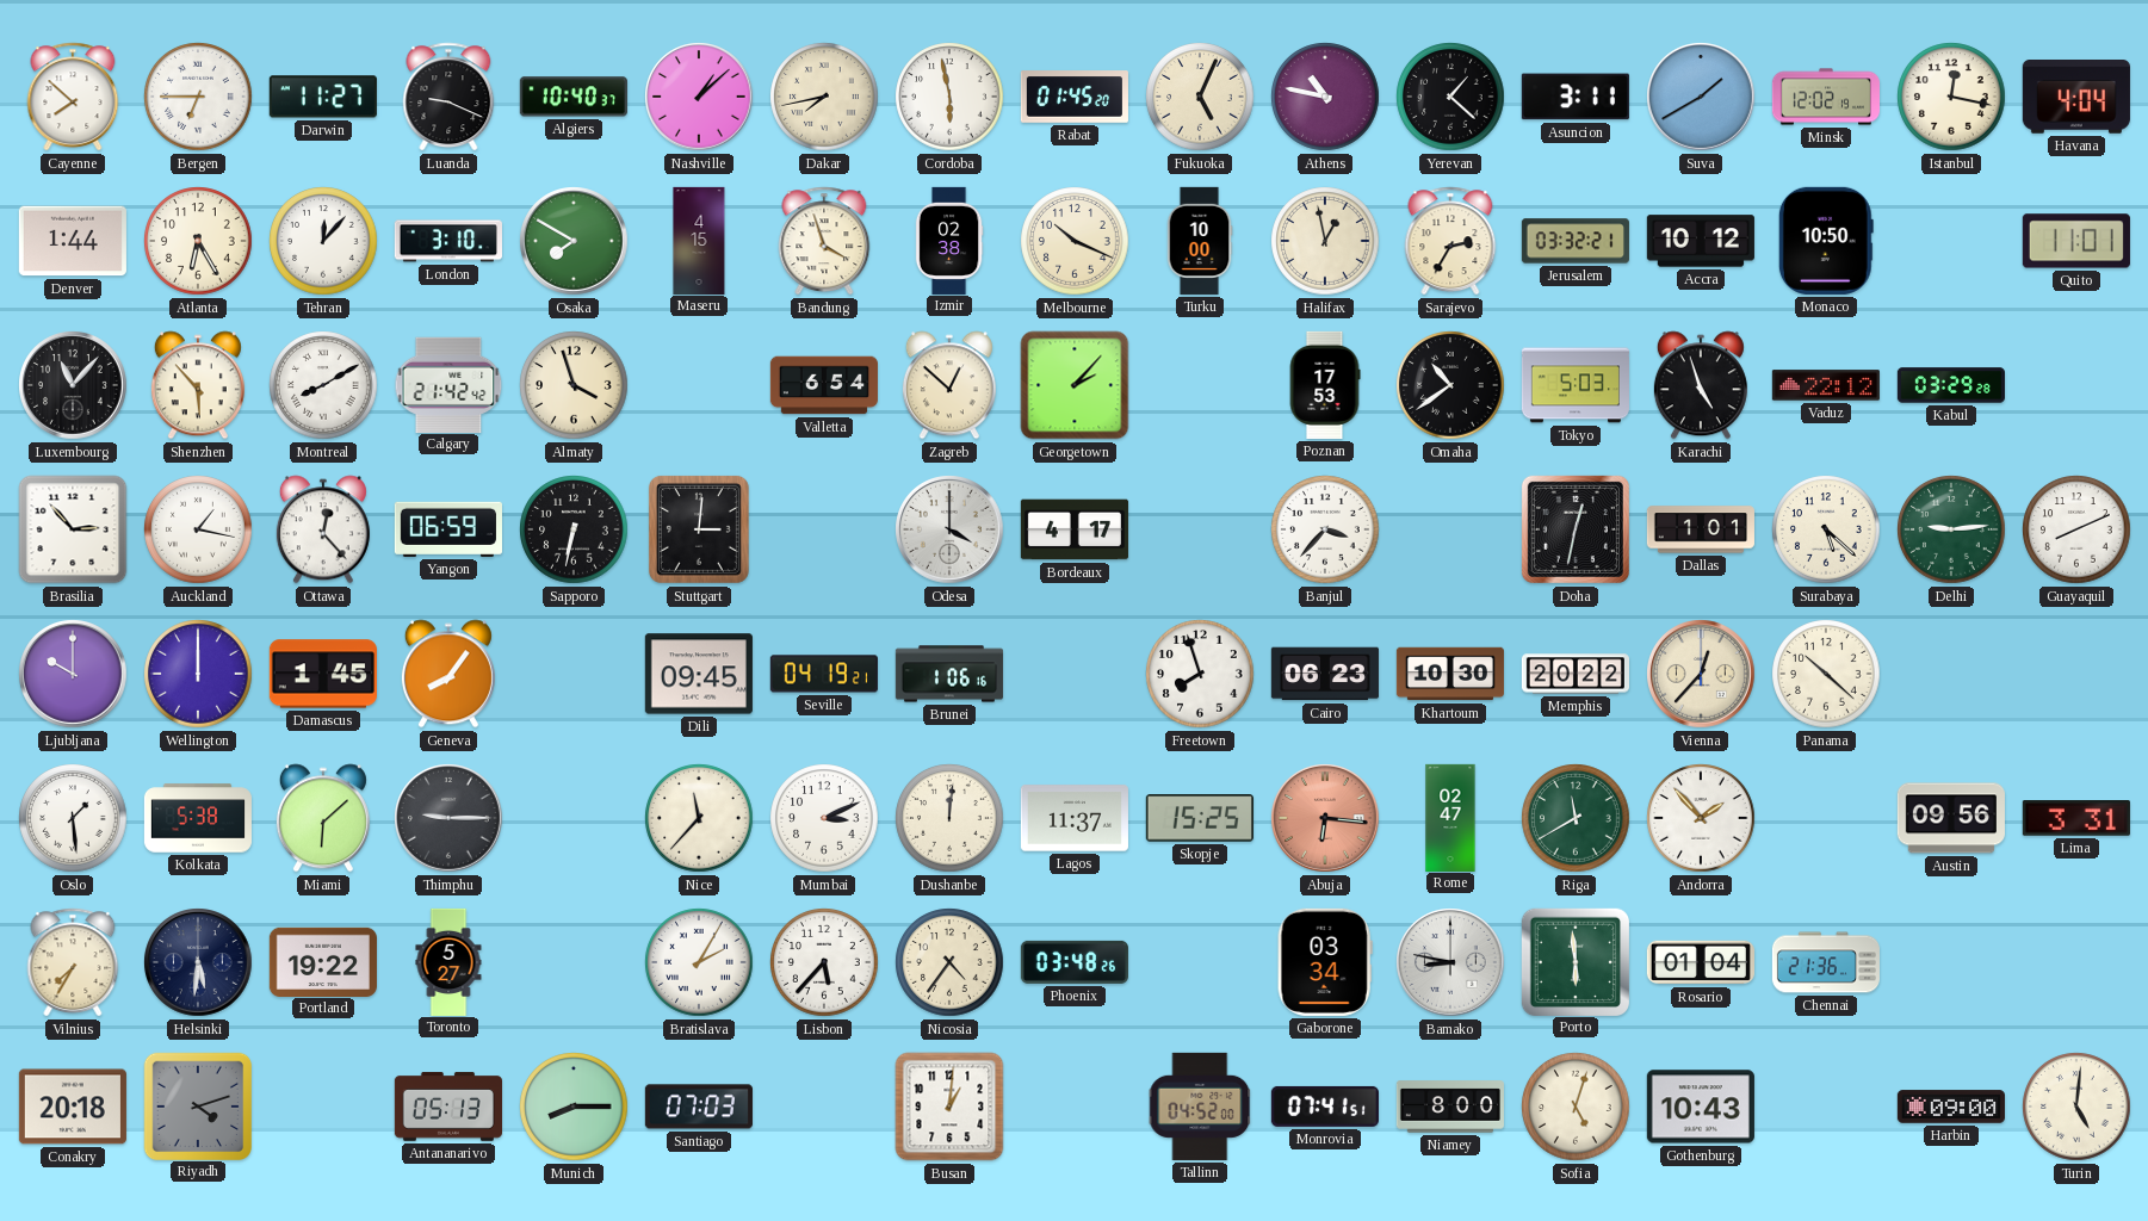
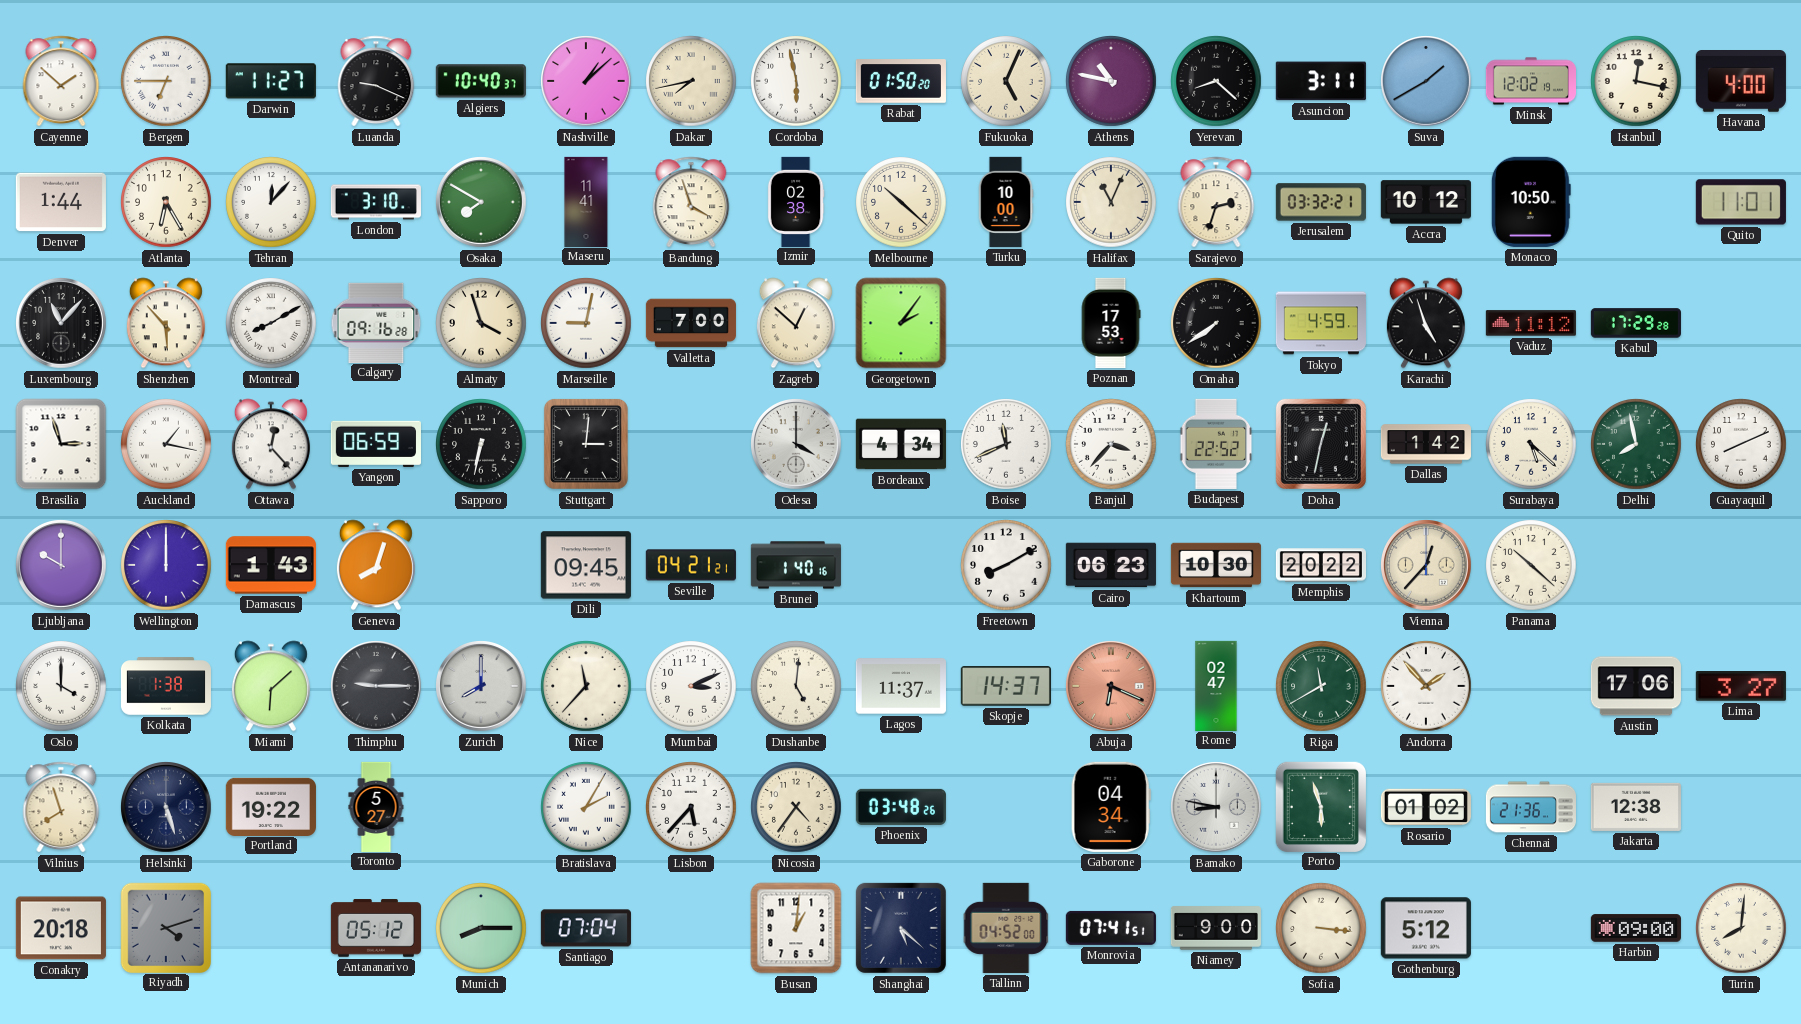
Cayenne: 7:52 -> 1:52 (61, 81)
Rabat: 01:45 -> 01:50 (901, 81)
Yerevan: 1:22 -> 8:22 (1216, 81)
Havana: 4:04 -> 4:00 (1741, 82)
Maseru: 4:15 -> 11:41 (586, 201)
Melbourne: 10:19 -> 10:22 (901, 202)
Halifax: 12:58 -> 11:04 (1111, 202)
Sarajevo: 2:35 -> 2:33 (1216, 202)
Calgary: 21:42 -> 09:16 (376, 322)
Marseille: none -> 9:02 (586, 323)
Valletta: 6:54 -> 7:00 (691, 323)
Georgetown: 2:07 -> 2:06 (901, 323)
Omaha: 10:39 -> 7:39 (1216, 323)
Tokyo: 5:03 -> 4:59 (1321, 323)
Vaduz: 22:12 -> 11:12 (1531, 323)
Kabul: 03:29 -> 17:29 (1636, 323)
Brasilia: 2:53 -> 2:57 (61, 444)
Bordeaux: 4:17 -> 4:34 (901, 444)
Boise: none -> 11:41 (1006, 444)
Budapest: none -> 22:52 (1216, 444)
Dallas: 1:01 -> 1:42 (1426, 444)
Delhi: 9:14 -> 7:58 (1636, 444)
Damascus: 1:45 -> 1:43 (271, 565)
Geneva: 8:06 -> 8:03 (376, 565)
Seville: 04:19 -> 04:21 (691, 565)
Brunei: 1:06 -> 1:40 (796, 565)
Freetown: 7:57 -> 8:10 (1006, 565)
Oslo: 1:29 -> 4:00 (61, 686)
Kolkata: 5:38 -> 1:38 (166, 686)
Zurich: none -> 8:00 (481, 686)
Dushanbe: 12:01 -> 5:01 (796, 686)
Skopje: 15:25 -> 14:37 (1006, 686)
Abuja: 6:16 -> 6:19 (1111, 686)
Austin: 09:56 -> 17:06 (1636, 686)
Lima: 3:31 -> 3:27 (1741, 686)
Vilnius: 7:35 -> 7:57 (61, 807)
Helsinki: 5:31 -> 5:27 (166, 807)
Gaborone: 03:34 -> 04:34 (1111, 807)
Porto: 5:59 -> 5:57 (1320, 806)
Rosario: 01:04 -> 01:02 (1426, 807)
Jakarta: none -> 12:38 (1636, 807)
Antananarivo: 05:13 -> 05:12 (376, 928)
Santiago: 07:03 -> 07:04 (586, 928)
Shanghai: none -> 5:22 (901, 928)
Niamey: 8:00 -> 9:00 (1215, 928)
Sofia: 5:03 -> 3:16 (1321, 928)
Gothenburg: 10:43 -> 5:12 (1426, 928)
Turin: 5:01 -> 8:01 (1741, 928)
